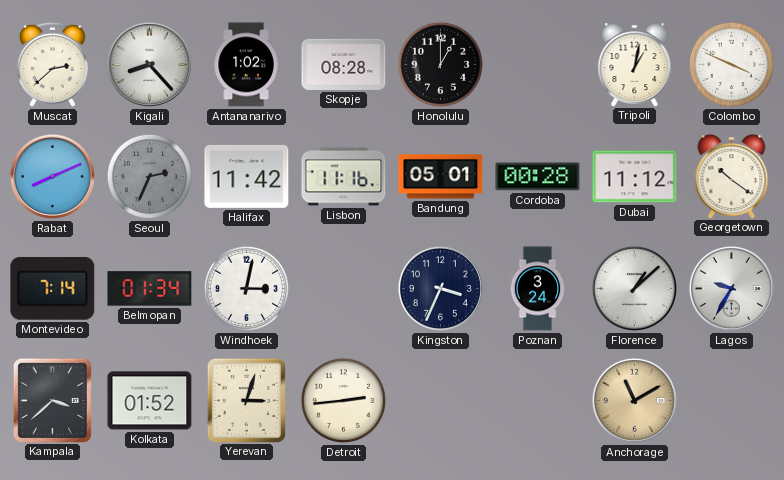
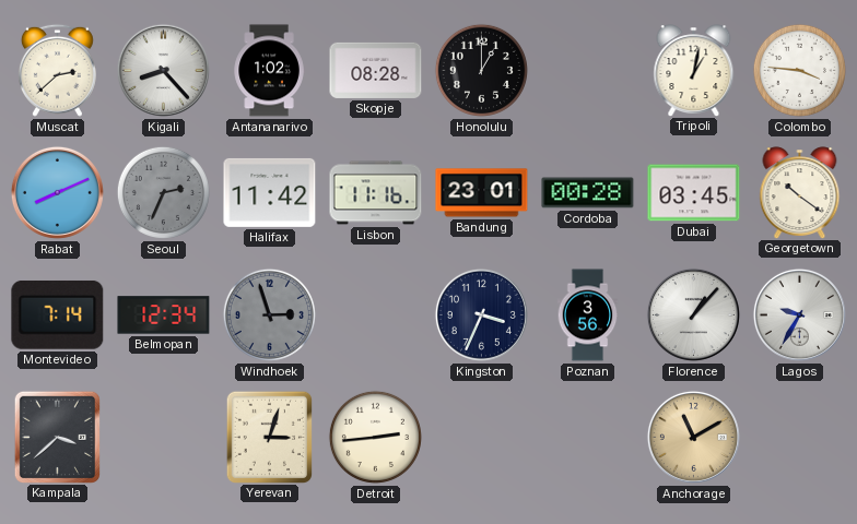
Colombo: 3:49 -> 3:46 (799, 70)
Bandung: 05:01 -> 23:01 (482, 193)
Dubai: 11:12 -> 03:45 (694, 193)
Belmopan: 01:34 -> 12:34 (164, 315)
Windhoek: 3:02 -> 2:57 (269, 314)
Windhoek dial: white -> grey (269, 314)
Poznan: 3:24 -> 3:56 (588, 315)
Florence: 1:08 -> 1:07 (693, 314)
Kolkata: 01:52 -> none (150, 401)
